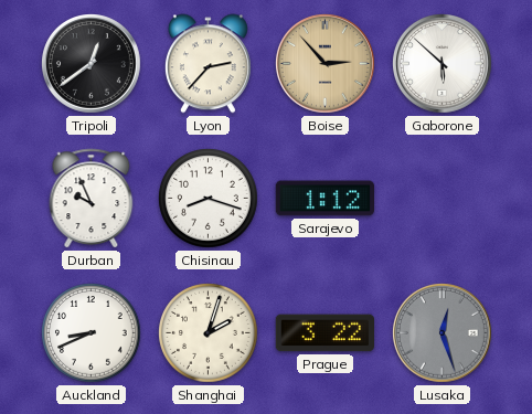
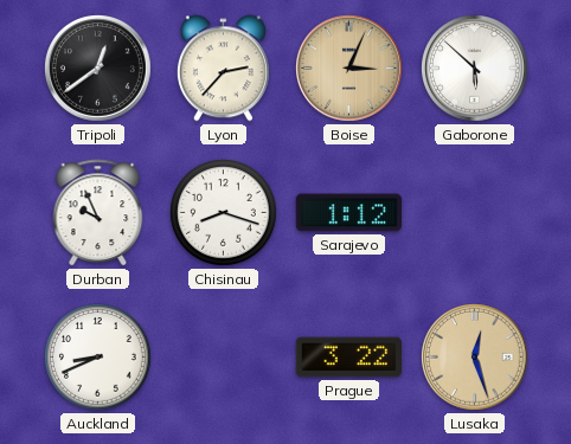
Boise: 2:53 -> 3:04 (349, 69)
Shanghai: 2:03 -> none (209, 333)
Lusaka dial: grey -> champagne (475, 358)
